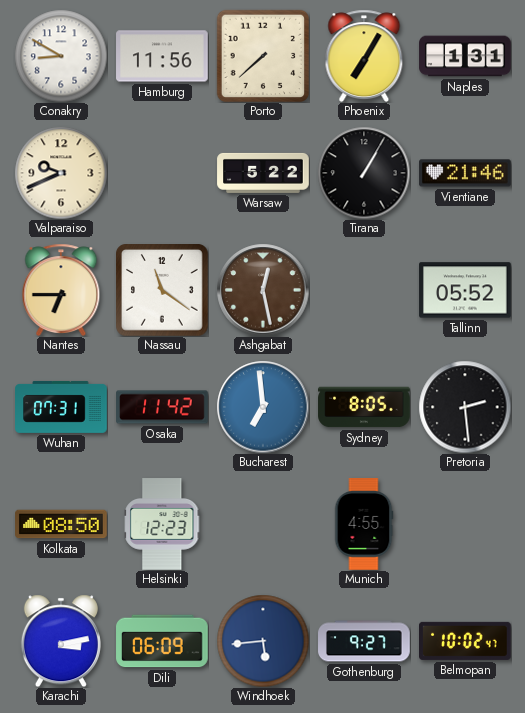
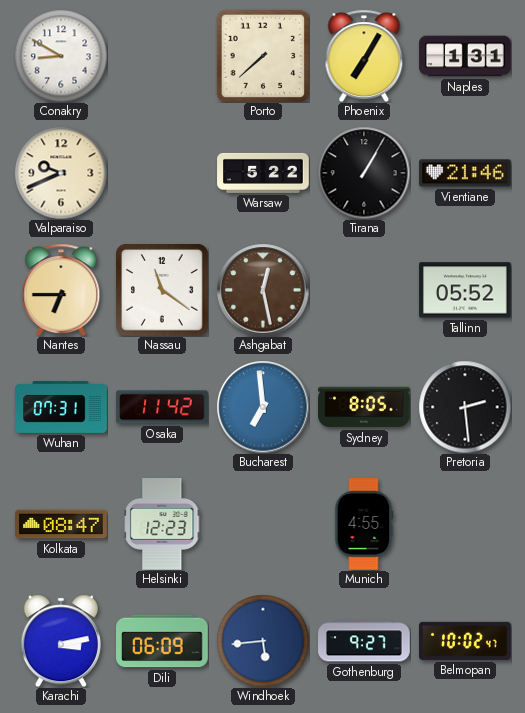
Hamburg: 11:56 -> none (162, 56)
Kolkata: 08:50 -> 08:47 (61, 524)
